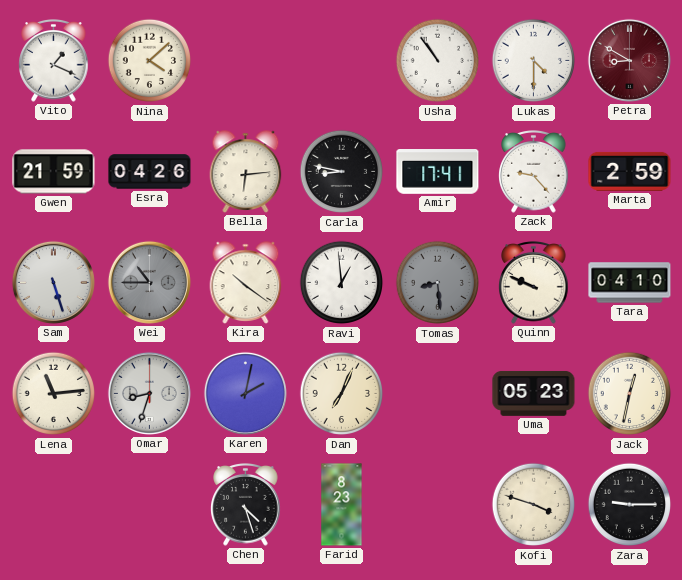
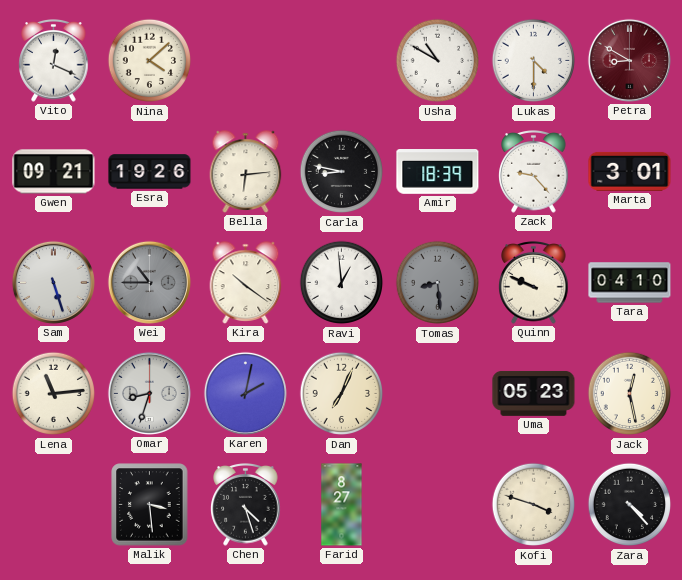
Vito: 1:19 -> 12:19 (54, 61)
Usha: 10:54 -> 10:50 (438, 61)
Gwen: 21:59 -> 09:21 (54, 172)
Esra: 04:26 -> 19:26 (150, 172)
Amir: 17:41 -> 18:39 (438, 172)
Marta: 2:59 -> 3:01 (630, 171)
Jack: 12:32 -> 12:28 (630, 394)
Malik: none -> 3:29 (150, 505)
Farid: 8:23 -> 8:27 (342, 505)
Zara: 9:15 -> 4:23 (630, 505)
